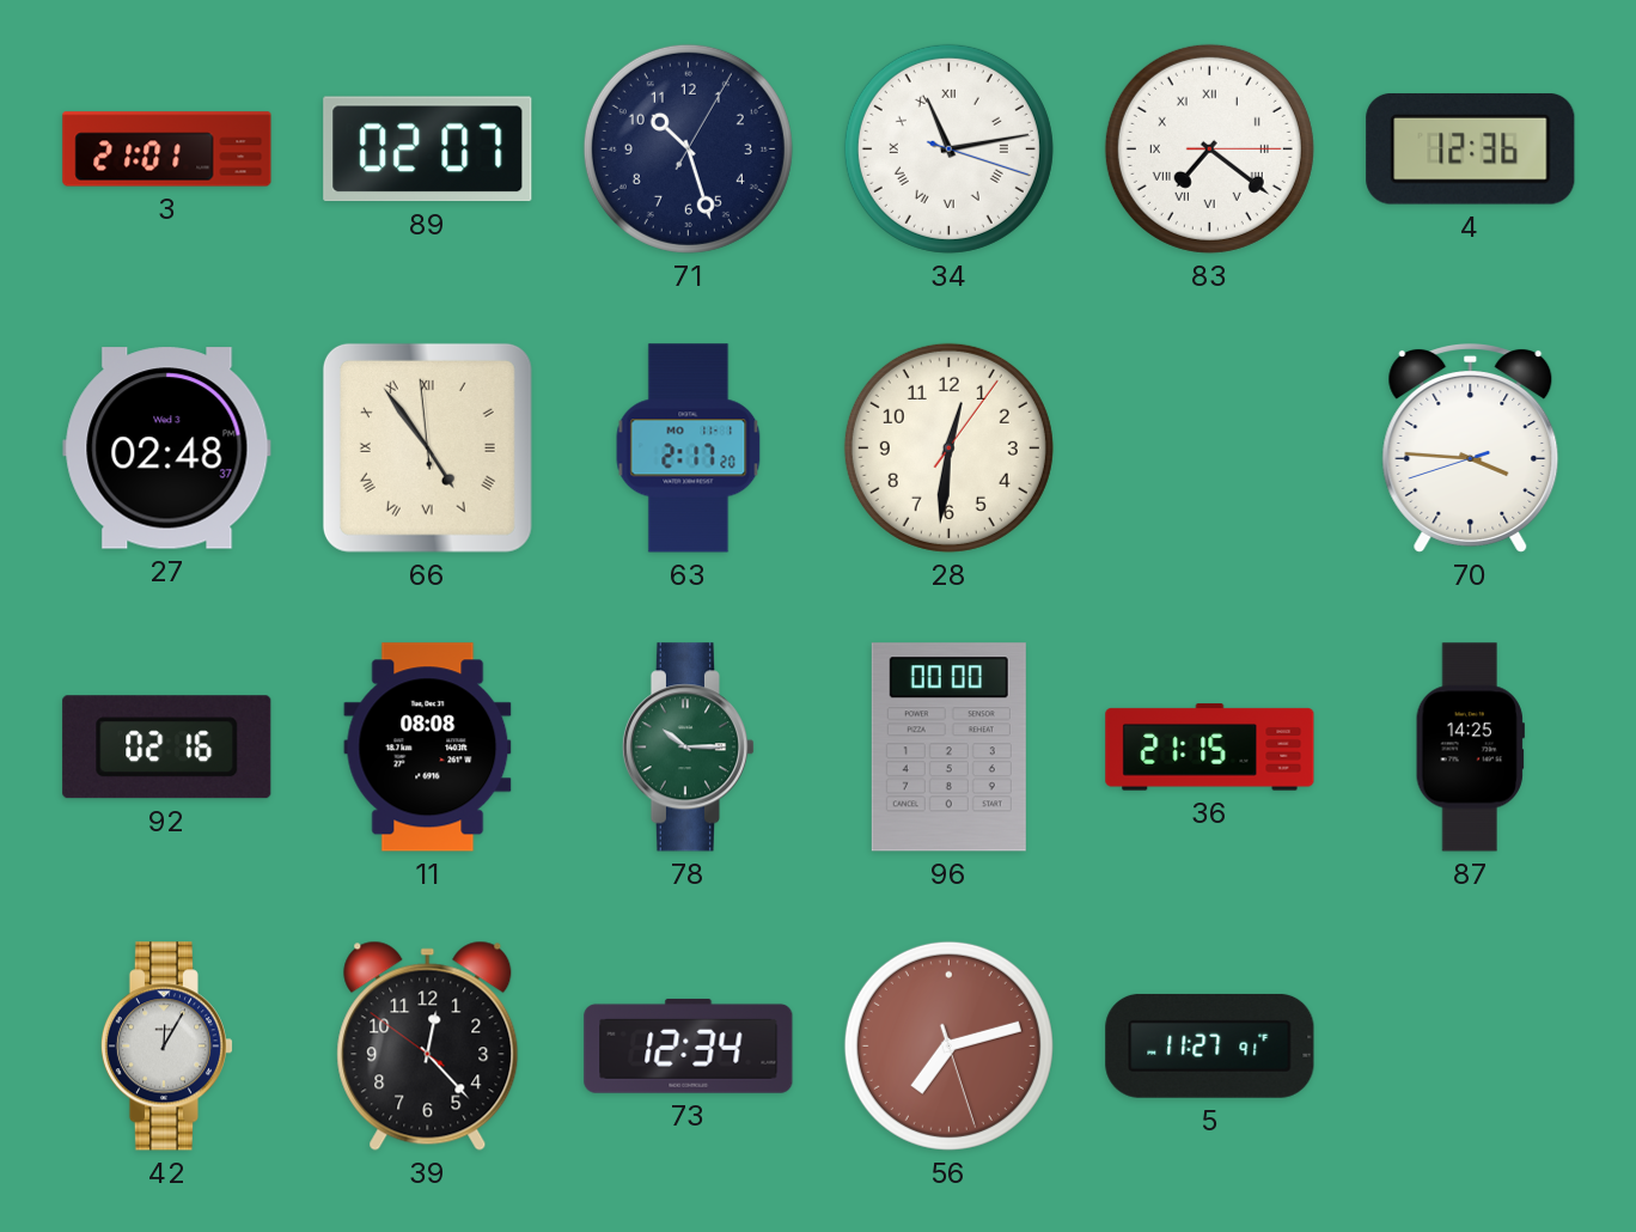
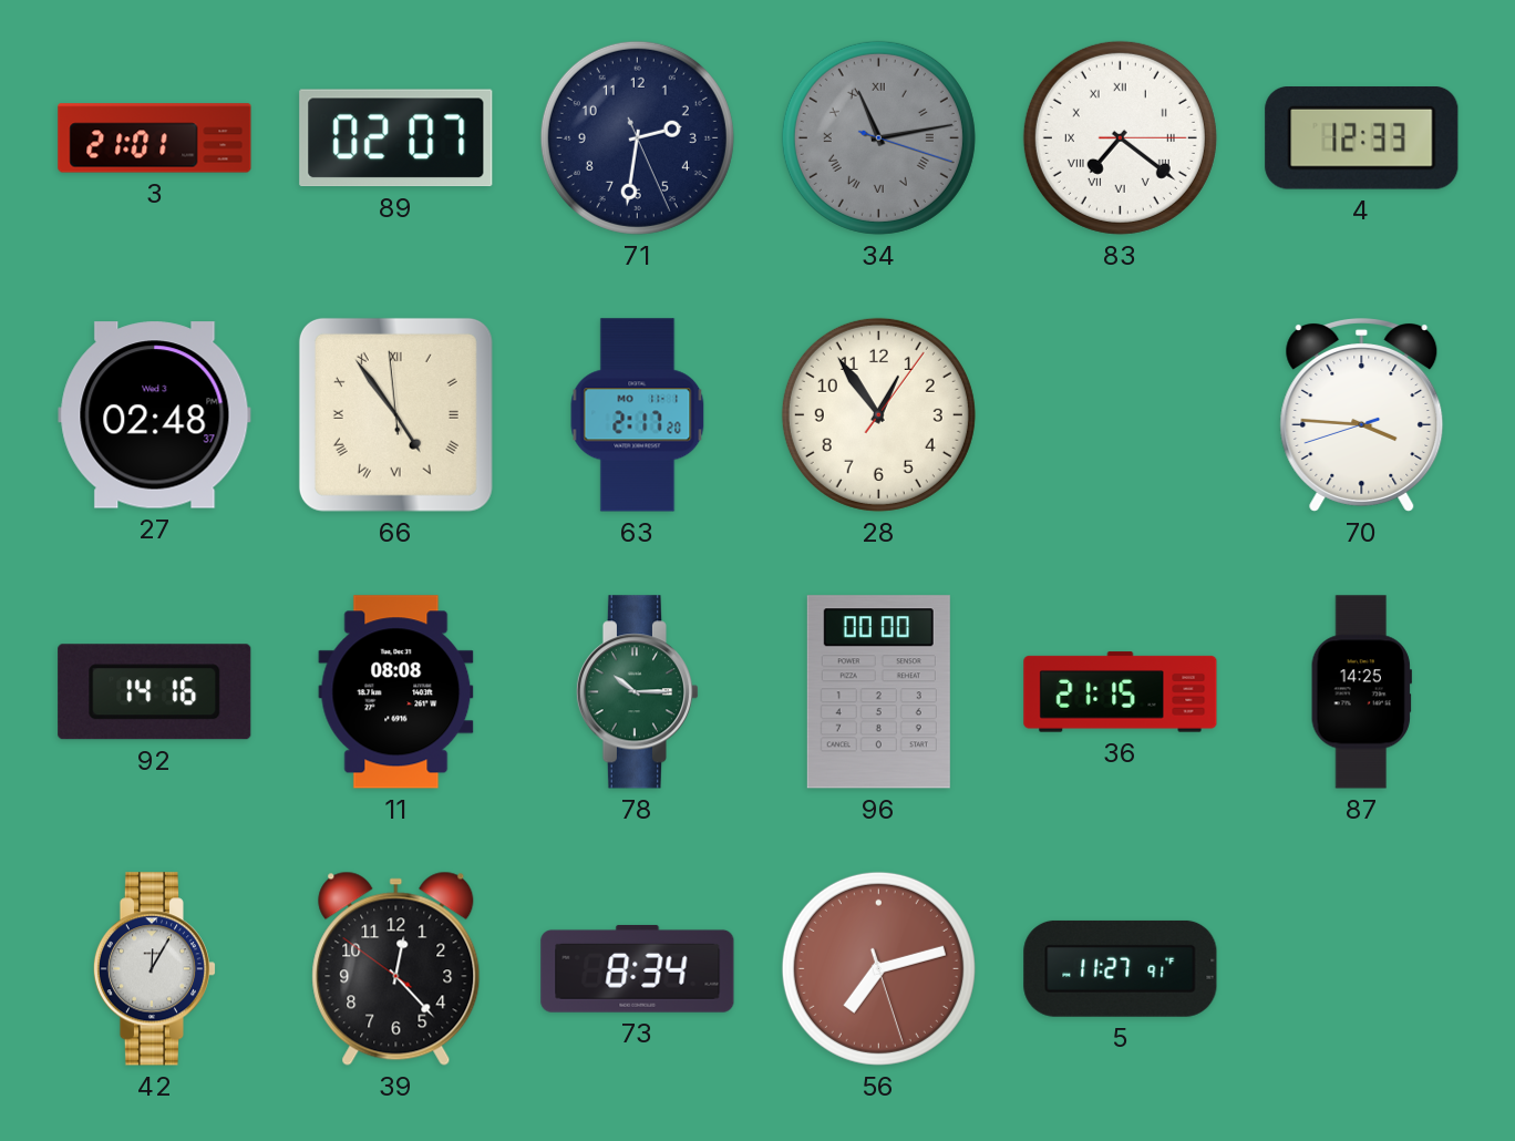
71: 10:27 -> 2:31 (637, 137)
34 dial: white -> grey (878, 137)
4: 12:36 -> 12:33 (1362, 138)
28: 12:31 -> 12:54 (878, 414)
92: 02:16 -> 14:16 (155, 692)
73: 12:34 -> 8:34 (638, 968)
